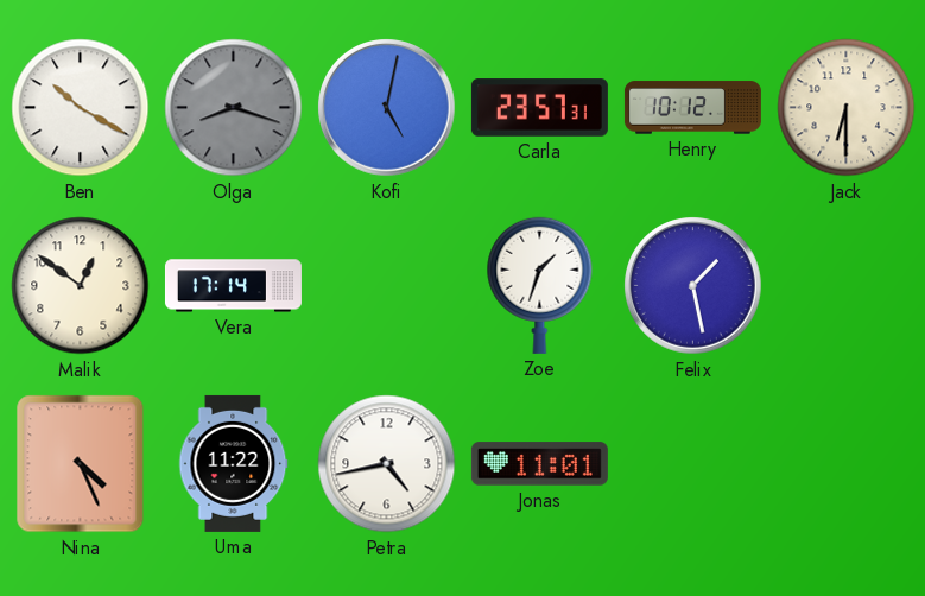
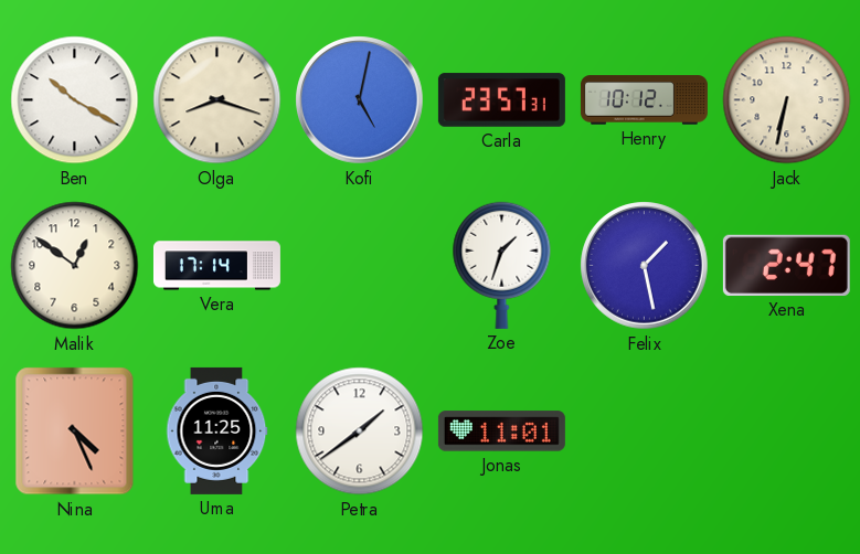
Olga dial: grey -> cream (217, 100)
Jack: 6:30 -> 6:32 (787, 100)
Xena: none -> 2:47 (786, 265)
Uma: 11:22 -> 11:25 (217, 430)
Petra: 4:43 -> 1:39 (360, 432)
